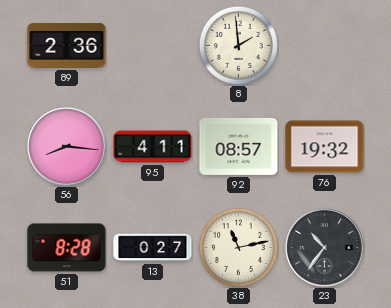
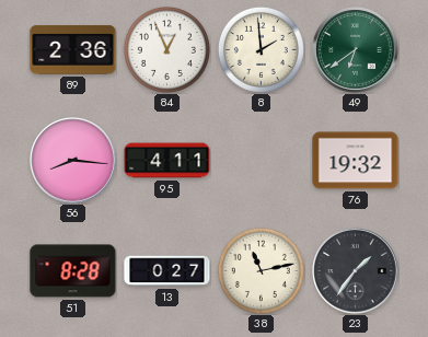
84: none -> 12:56 (166, 49)
49: none -> 6:39 (356, 50)
92: 08:57 -> none (239, 146)
23: 10:36 -> 1:36 (356, 271)
